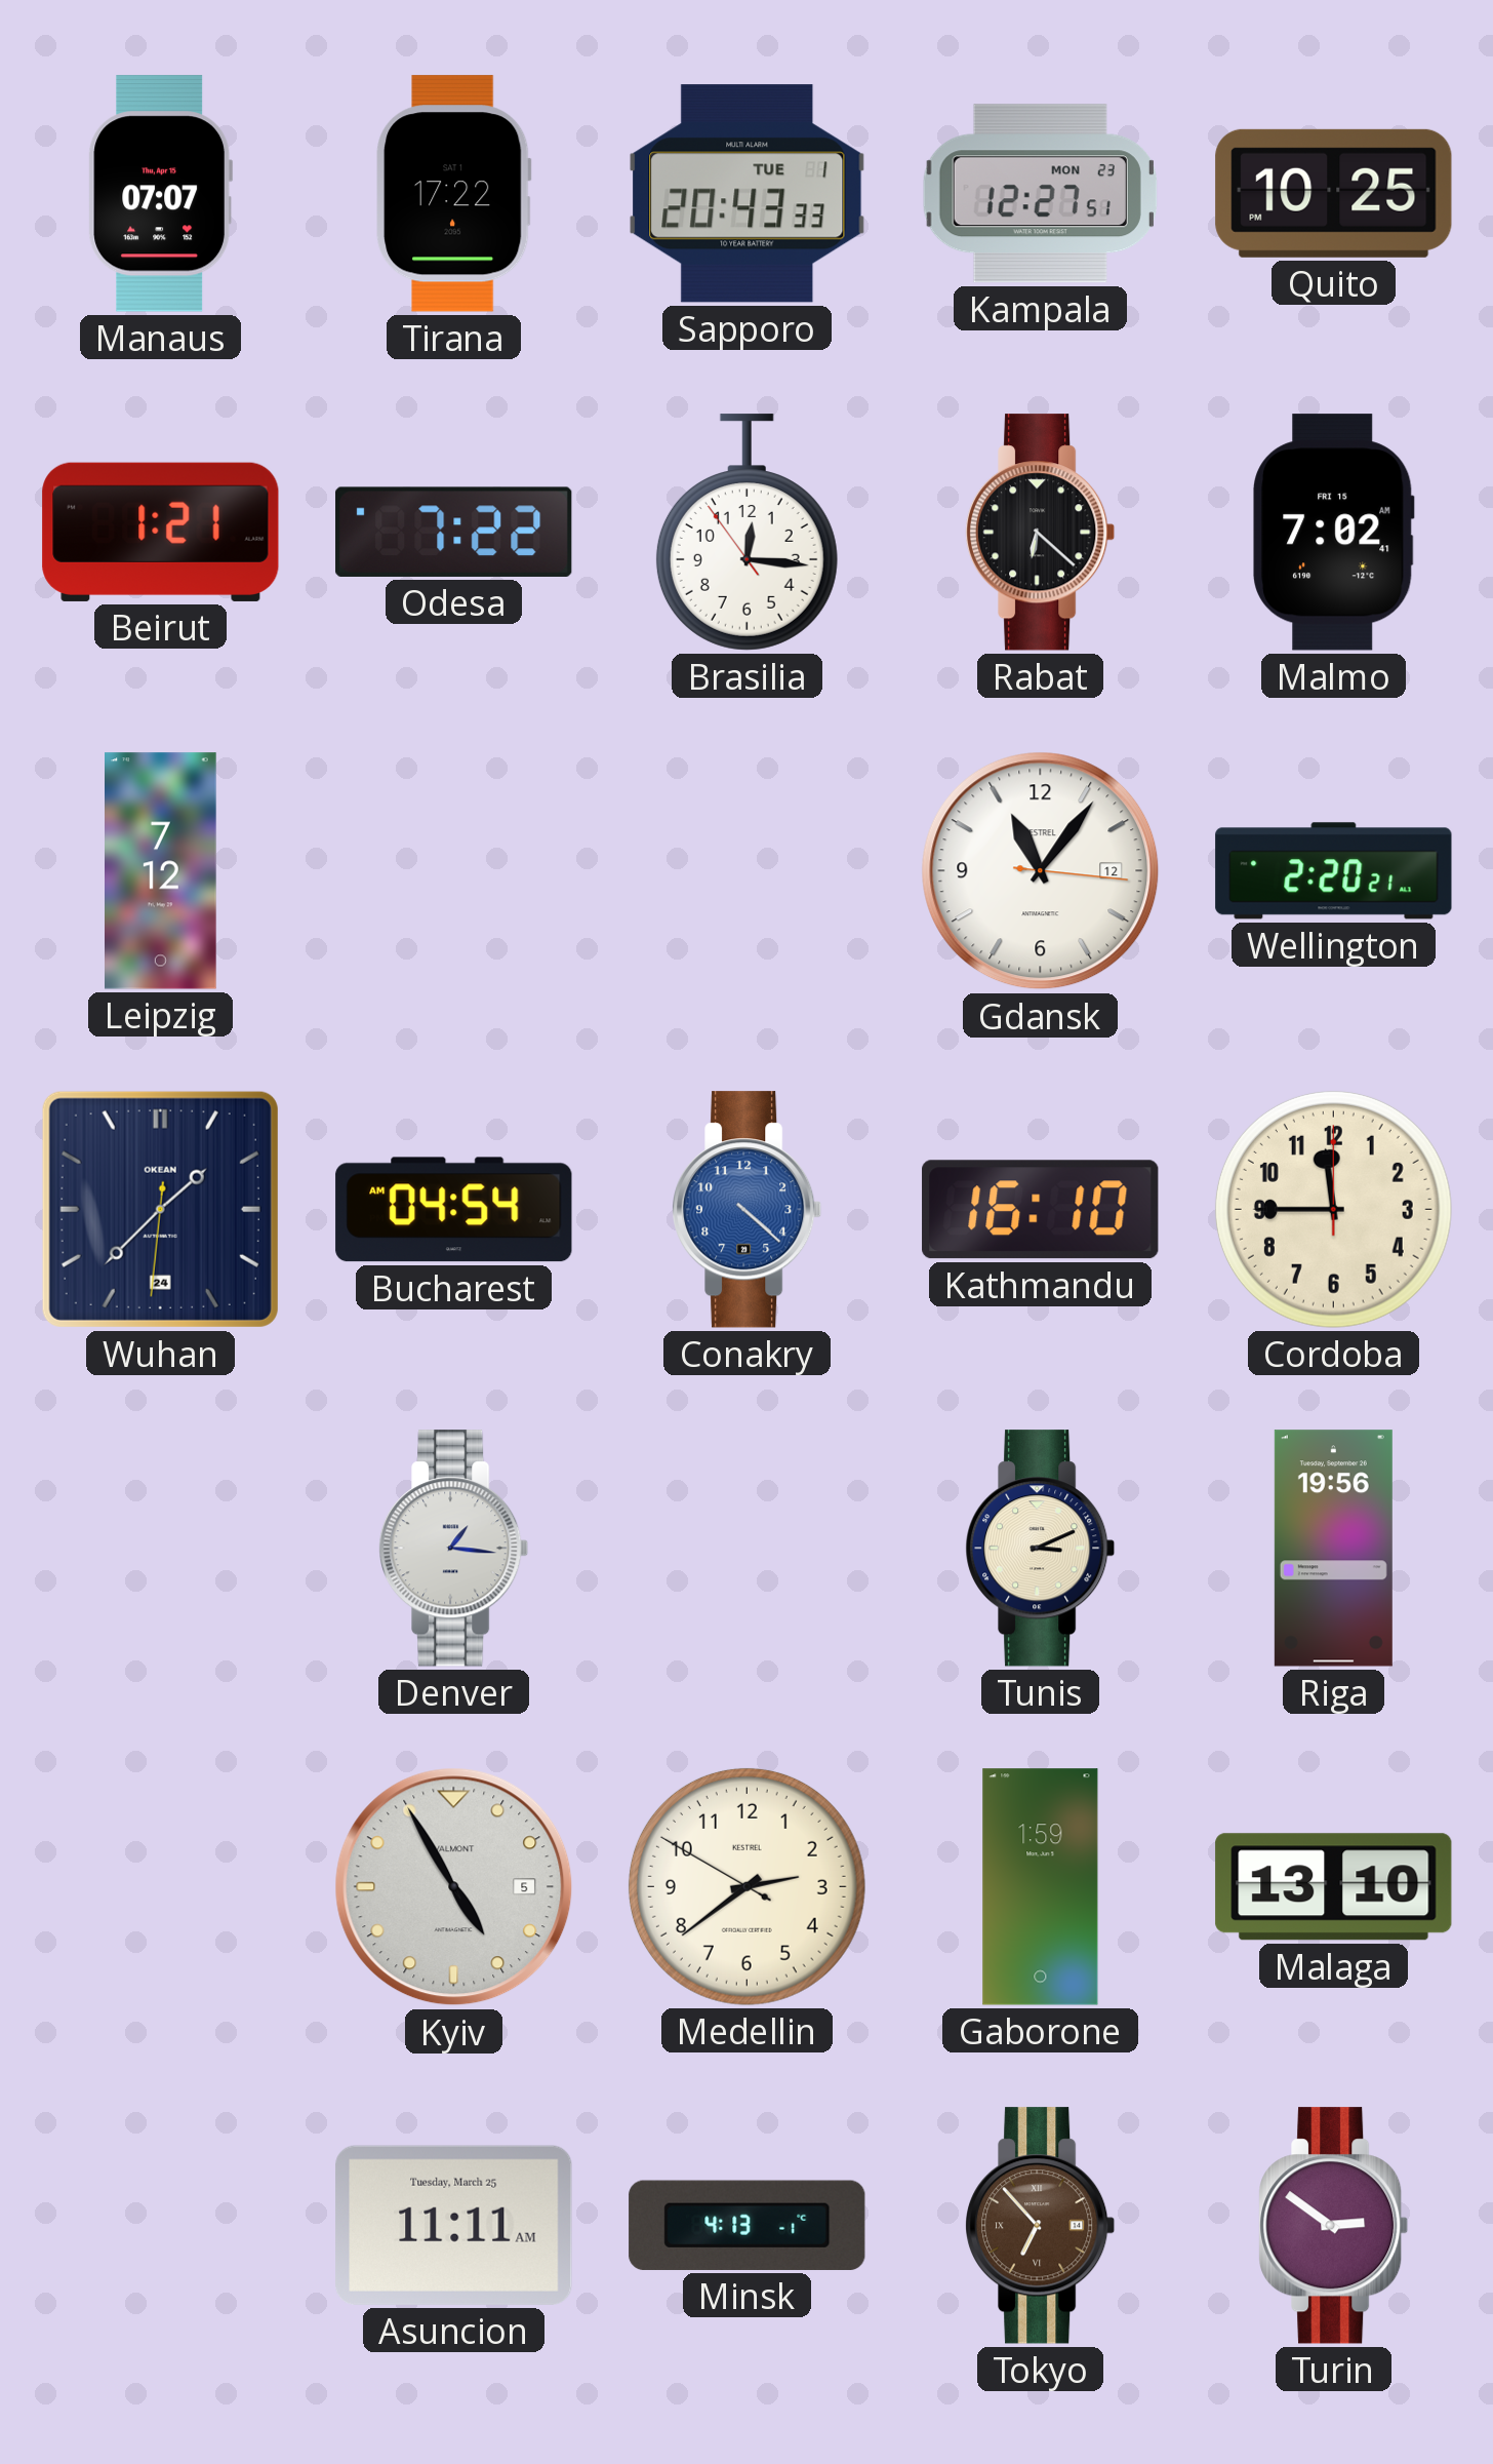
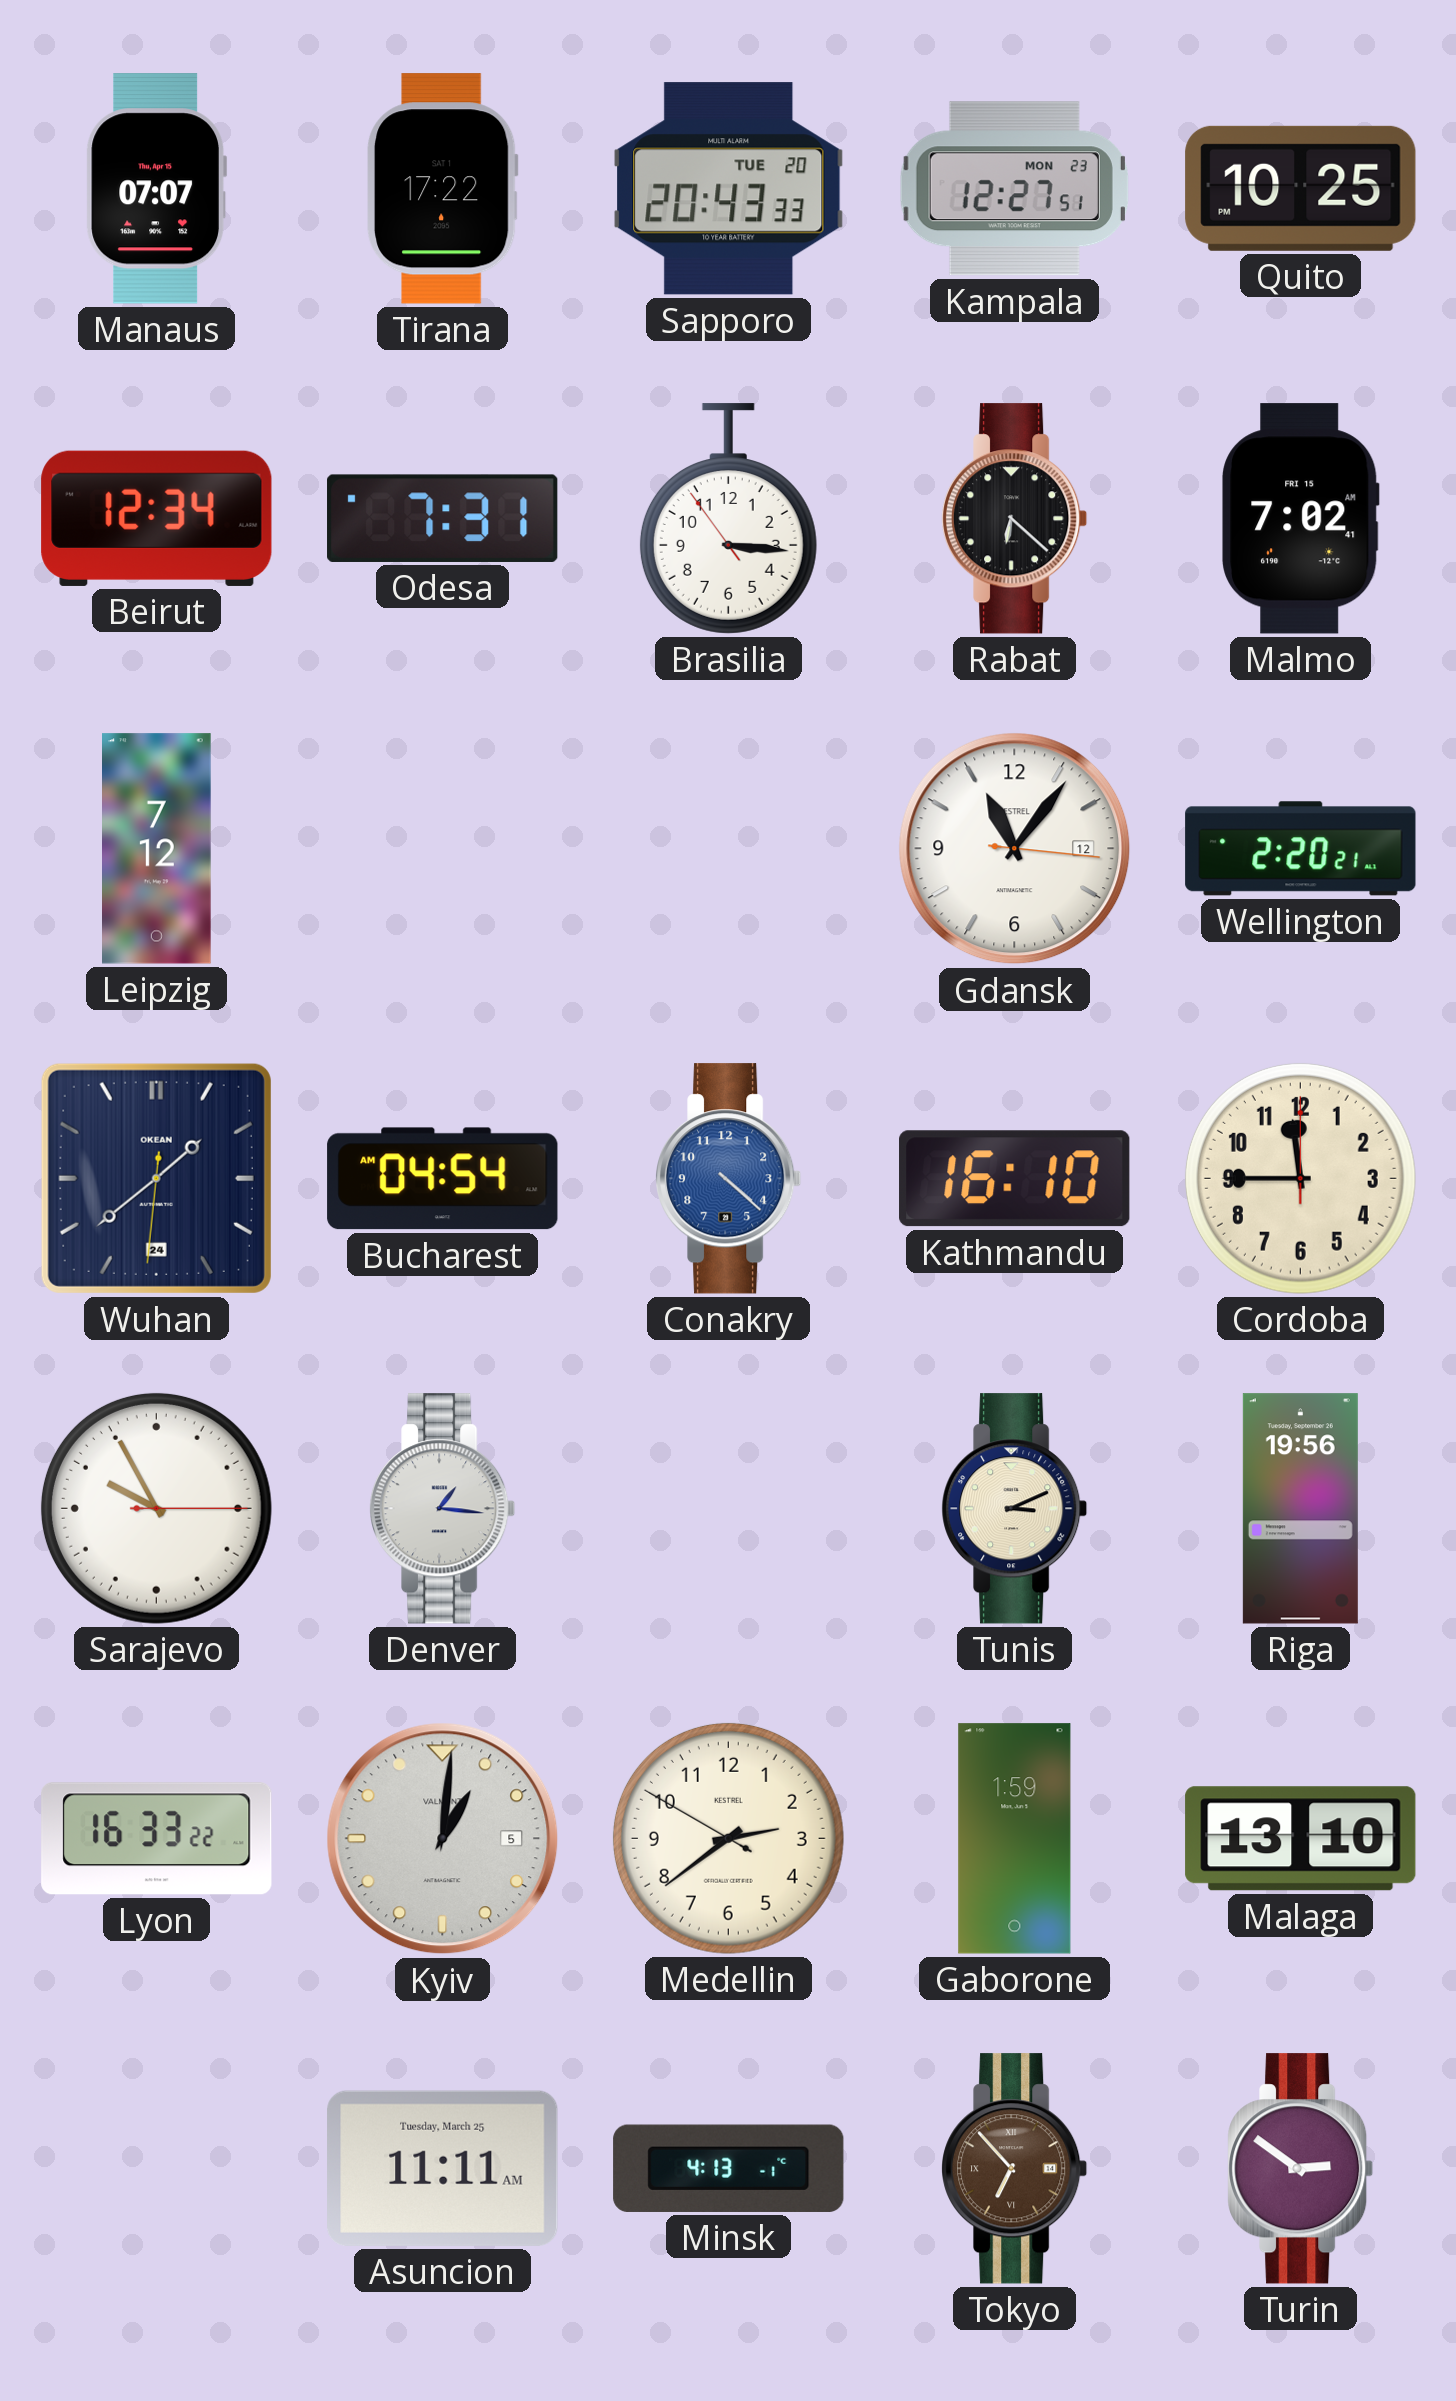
Sapporo date: TUE 1 -> TUE 20 (729, 189)
Beirut: 1:21 -> 12:34 (157, 518)
Odesa: 7:22 -> 7:31 (443, 518)
Brasilia: 12:15 -> 3:15 (728, 519)
Wuhan: 1:37 -> 1:38 (156, 1178)
Sarajevo: none -> 9:55 (156, 1508)
Lyon: none -> 16:33 (157, 1839)
Kyiv: 4:55 -> 1:01 (443, 1839)
